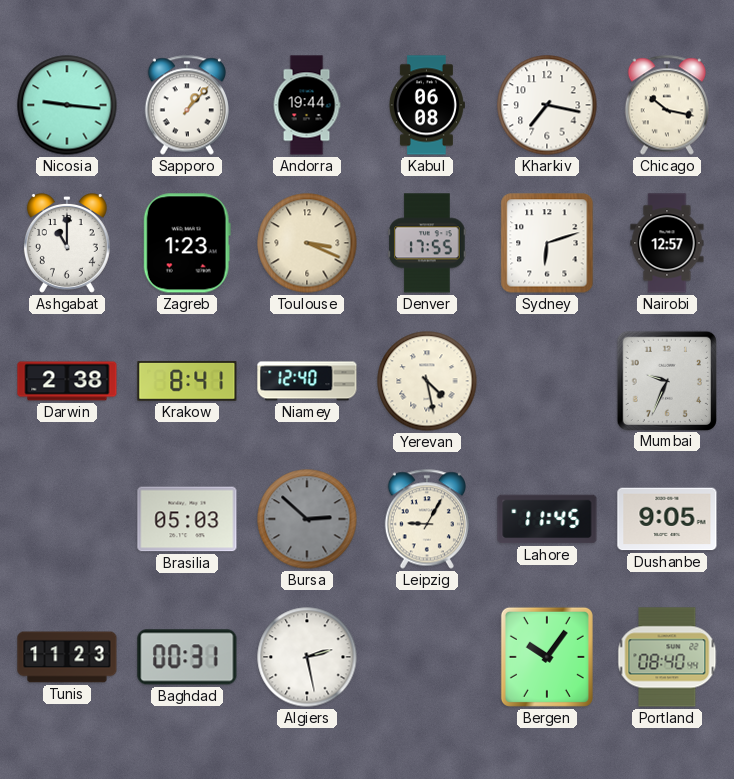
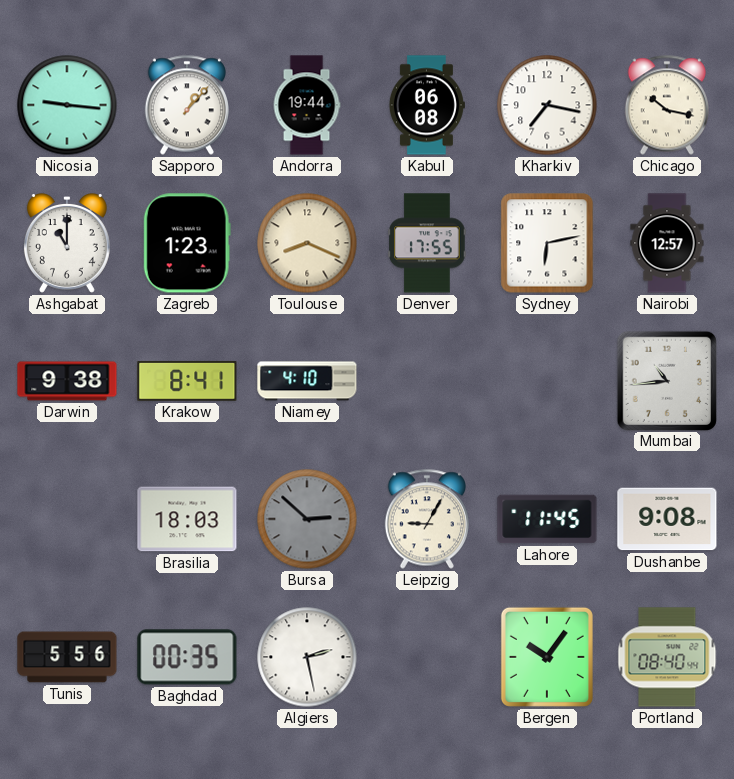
Toulouse: 3:19 -> 8:19 (307, 243)
Sydney: 6:12 -> 6:13 (547, 243)
Darwin: 2:38 -> 9:38 (67, 381)
Niamey: 12:40 -> 4:10 (307, 381)
Yerevan: 4:28 -> none (427, 381)
Mumbai: 9:34 -> 10:44 (666, 380)
Brasilia: 05:03 -> 18:03 (187, 519)
Dushanbe: 9:05 -> 9:08 (667, 519)
Tunis: 11:23 -> 5:56 (67, 657)
Baghdad: 00:31 -> 00:35 (187, 657)
